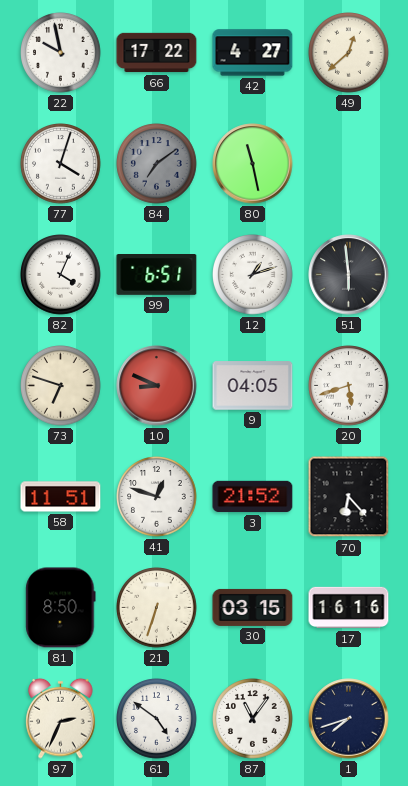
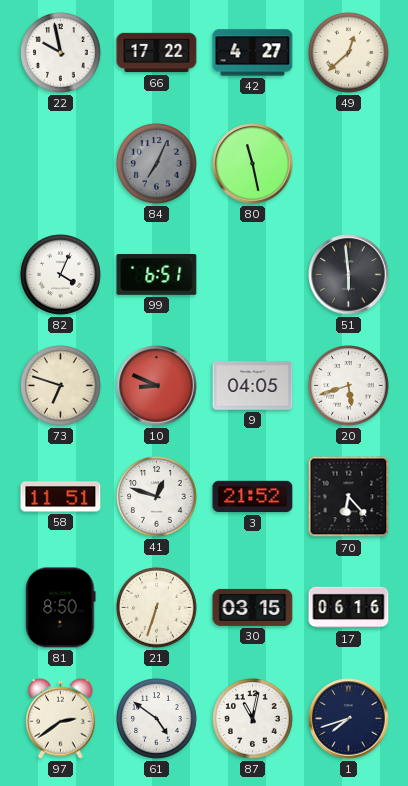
77: 4:03 -> none (61, 164)
84: 7:09 -> 7:04 (157, 164)
12: 1:12 -> none (253, 275)
17: 16:16 -> 06:16 (349, 608)
97: 2:34 -> 2:39 (61, 718)
87: 11:06 -> 11:02 (253, 719)
